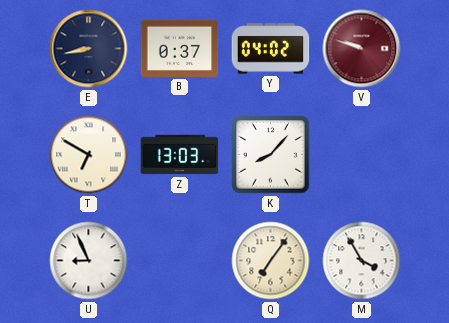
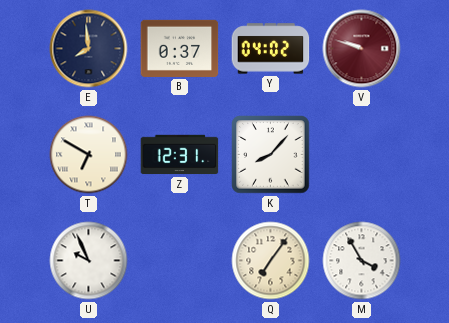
E: 8:43 -> 7:59 (89, 49)
Z: 13:03 -> 12:31 (180, 155)
U: 8:56 -> 9:56 (89, 261)
